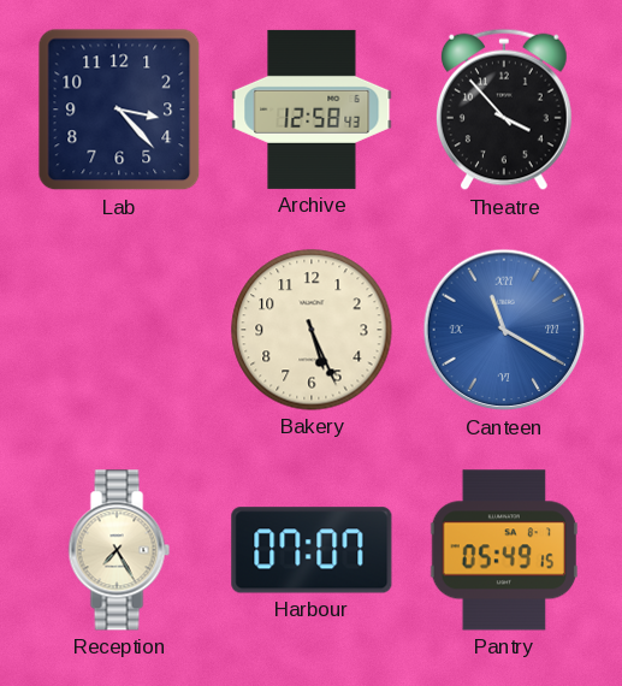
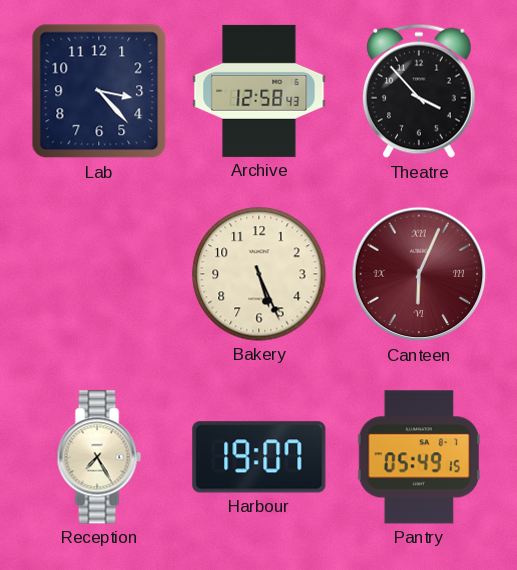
Canteen: 11:20 -> 6:04 (419, 274)
Canteen dial: blue -> burgundy (419, 274)
Harbour: 07:07 -> 19:07 (259, 457)
